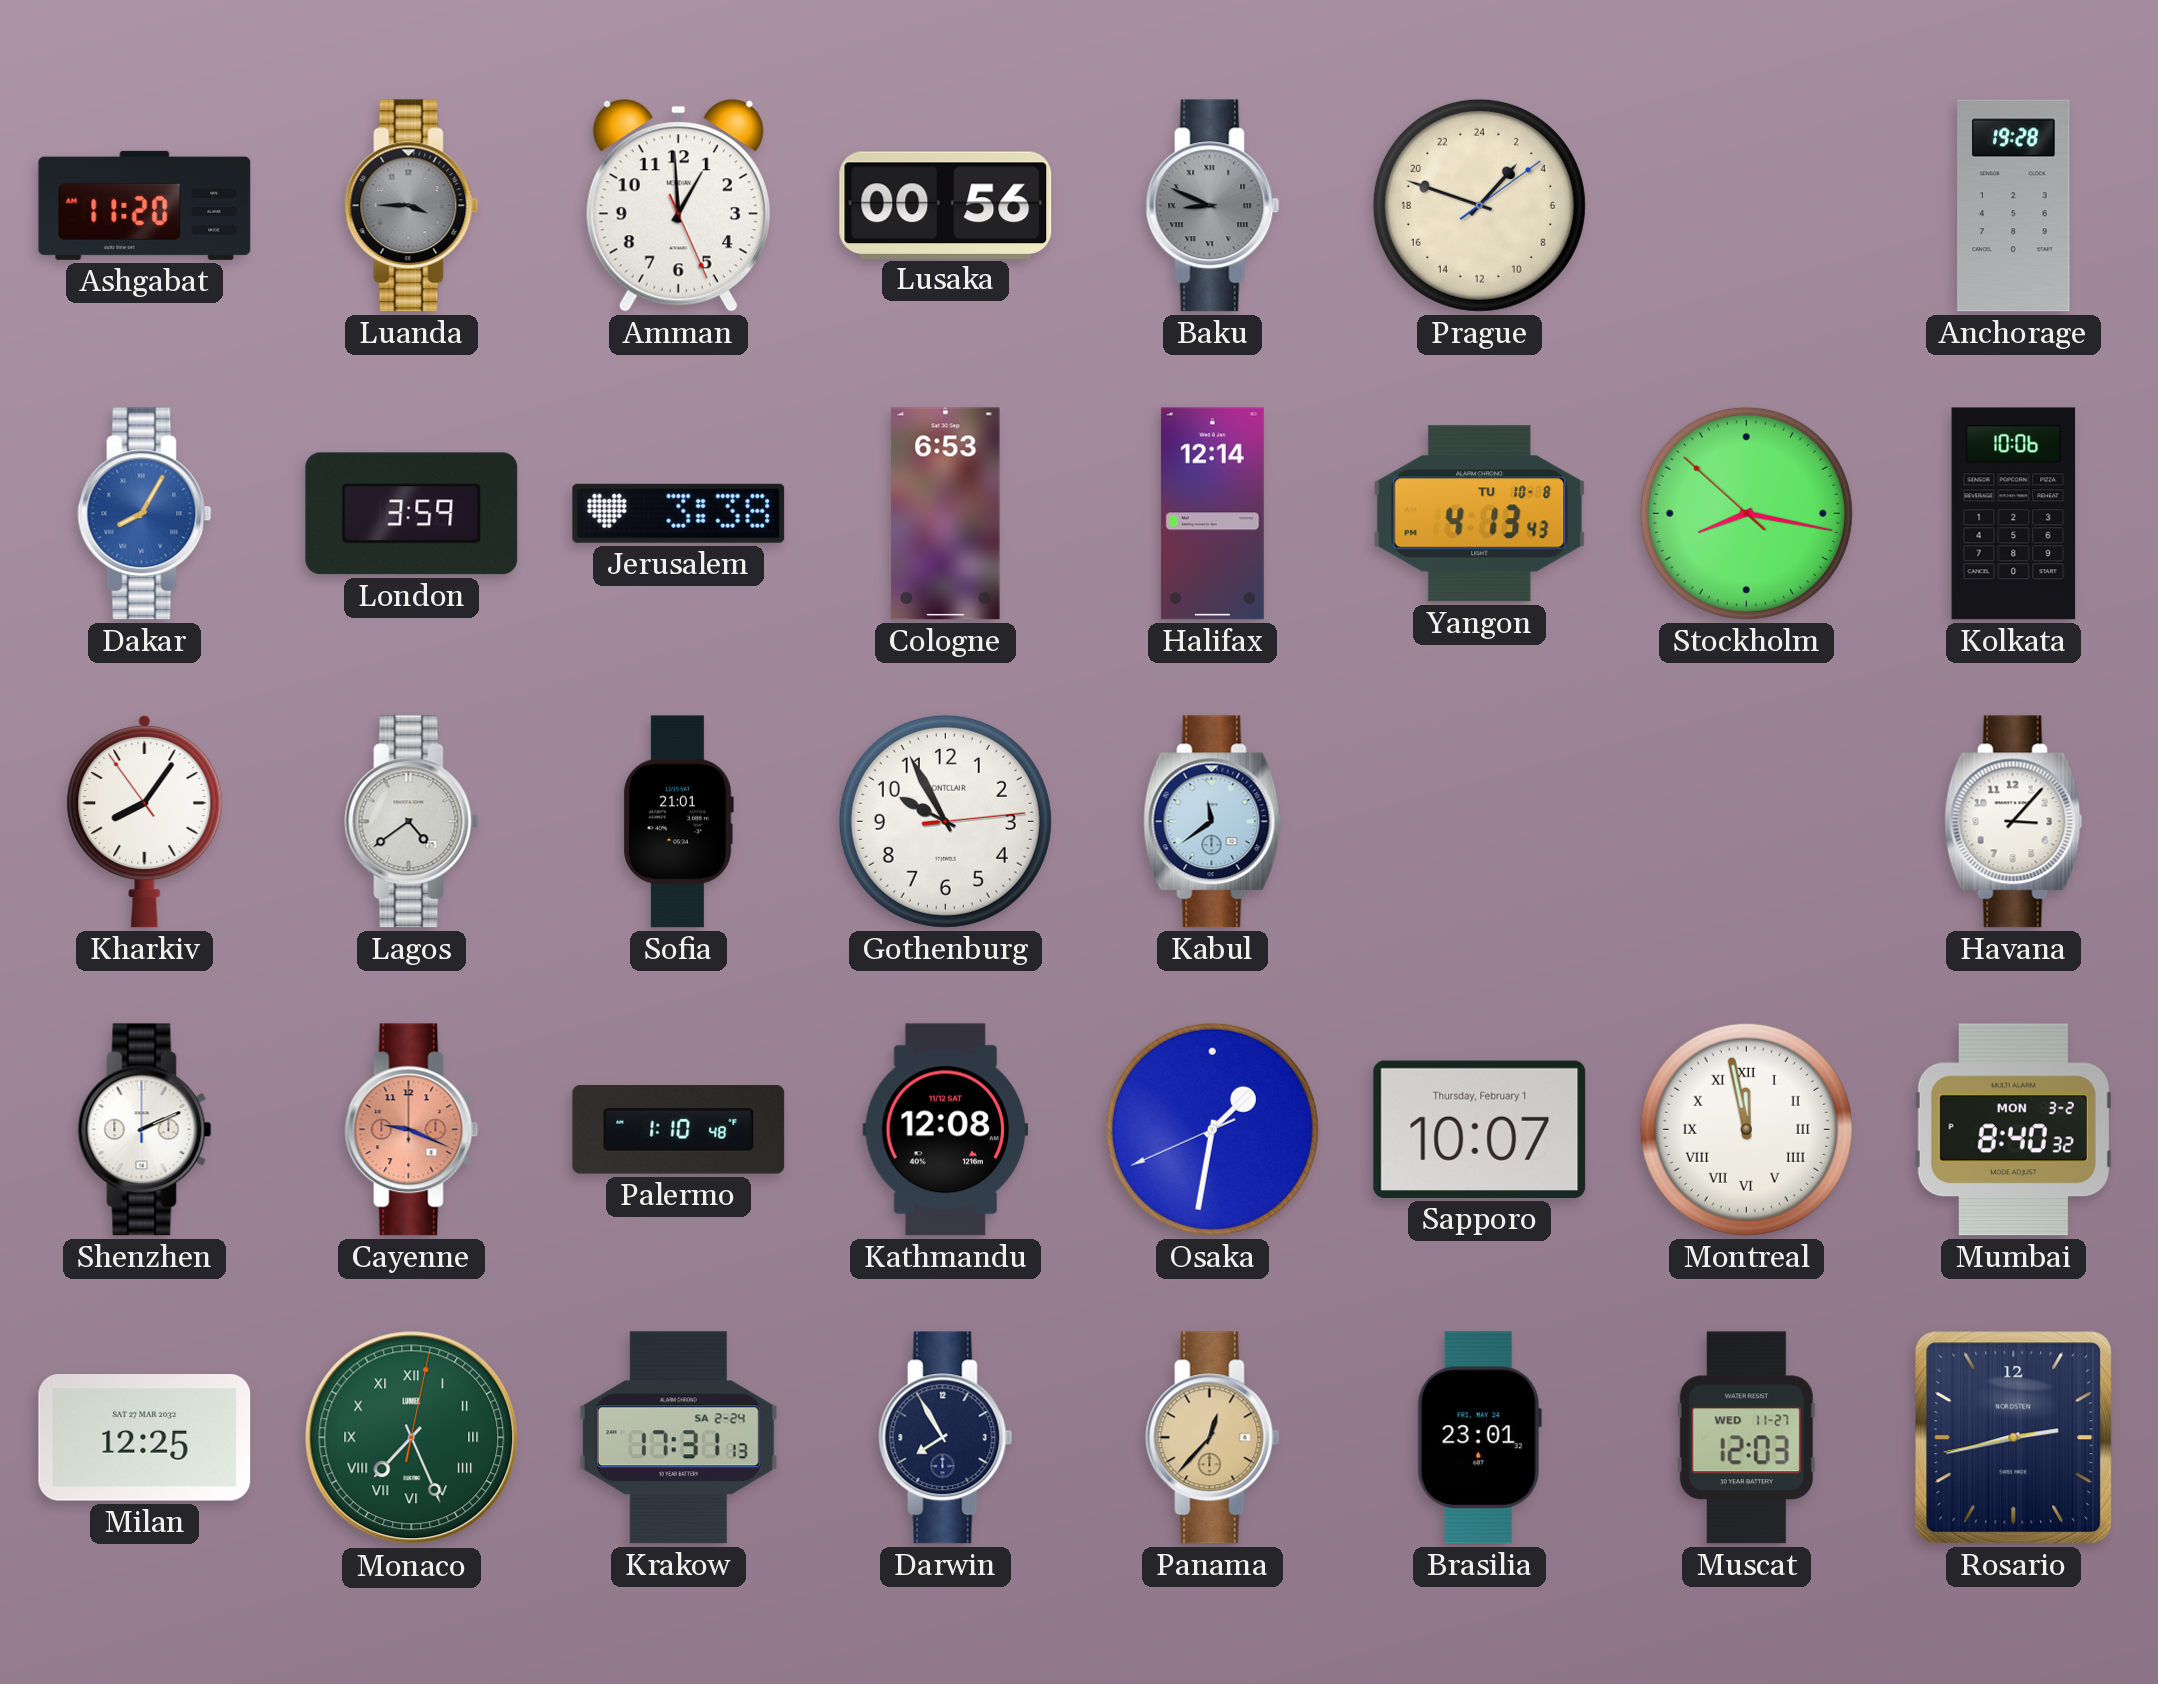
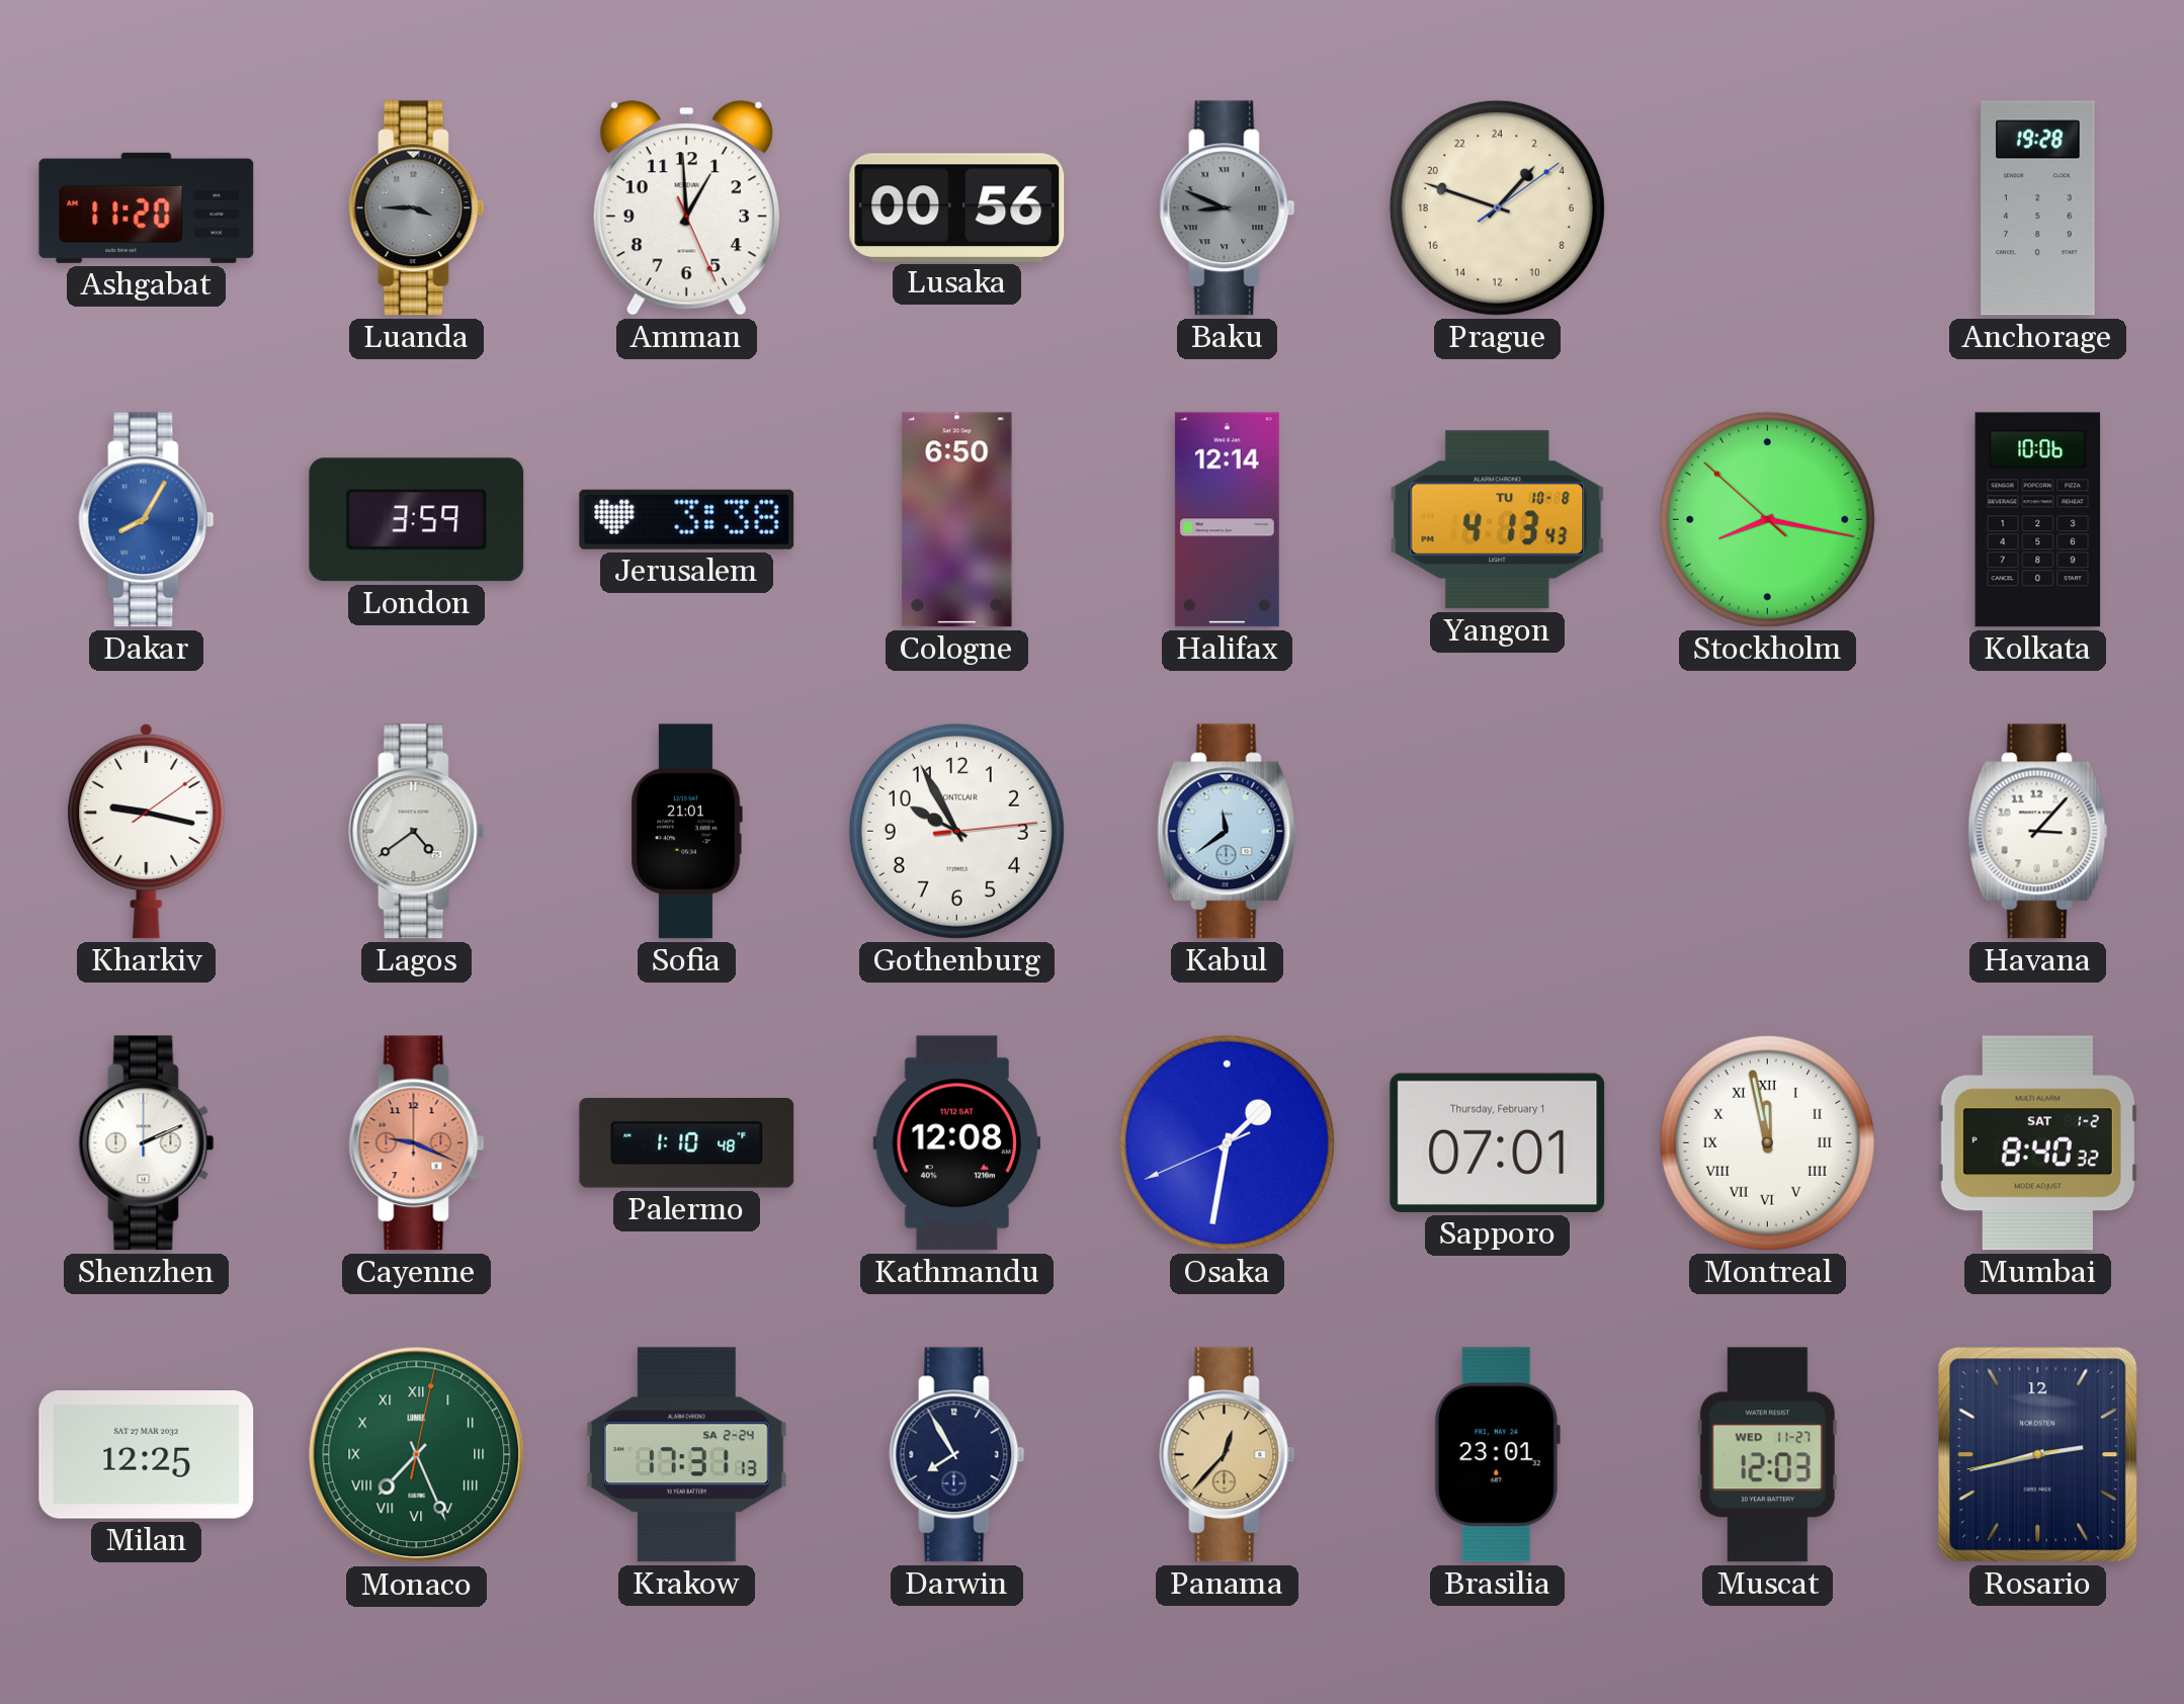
Cologne: 6:53 -> 6:50 (957, 520)
Kharkiv: 8:05 -> 9:17 (147, 831)
Sapporo: 10:07 -> 07:01 (1498, 1142)
Mumbai date: MON 3-2 -> SAT 1-2 (2037, 1143)
